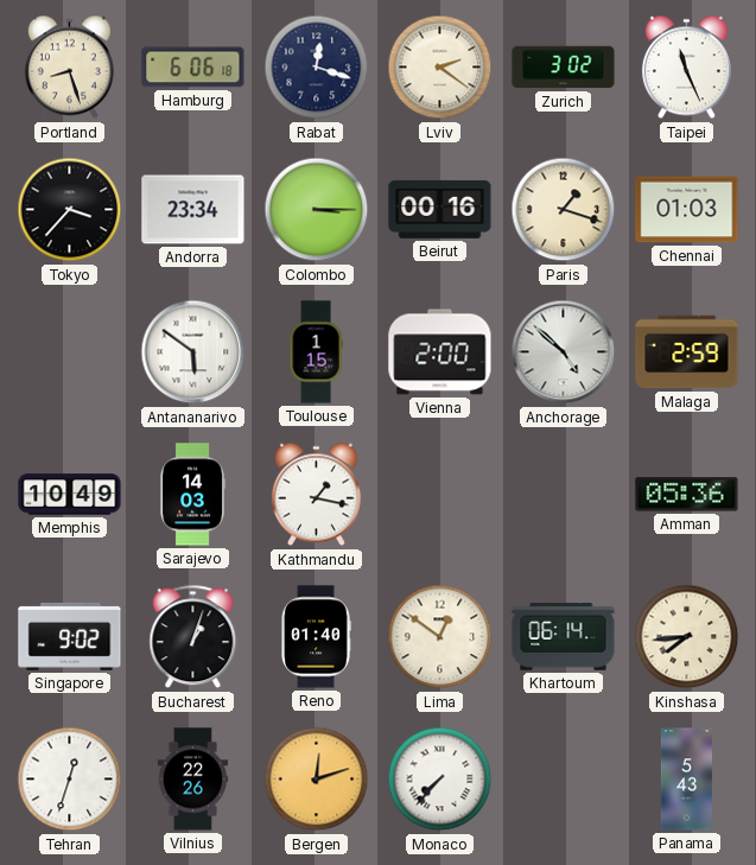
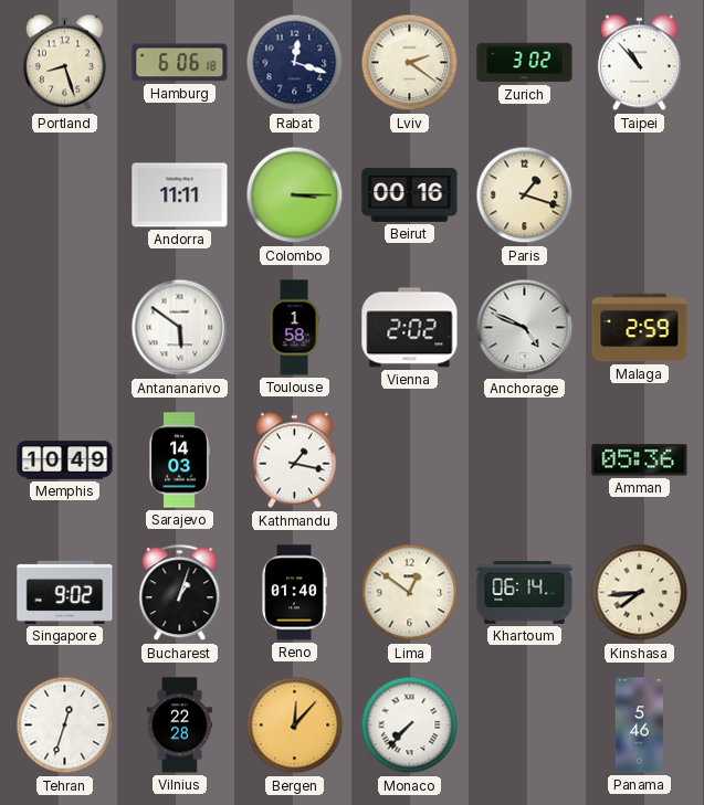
Taipei: 11:26 -> 10:53 (639, 63)
Tokyo: 3:37 -> none (70, 210)
Andorra: 23:34 -> 11:11 (180, 195)
Chennai: 01:03 -> none (687, 210)
Toulouse: 1:15 -> 1:58 (294, 328)
Vienna: 2:00 -> 2:02 (410, 328)
Anchorage: 4:52 -> 4:49 (525, 328)
Vilnius: 22:26 -> 22:28 (179, 725)
Bergen: 12:12 -> 12:07 (295, 725)
Panama: 5:43 -> 5:46 (639, 725)
